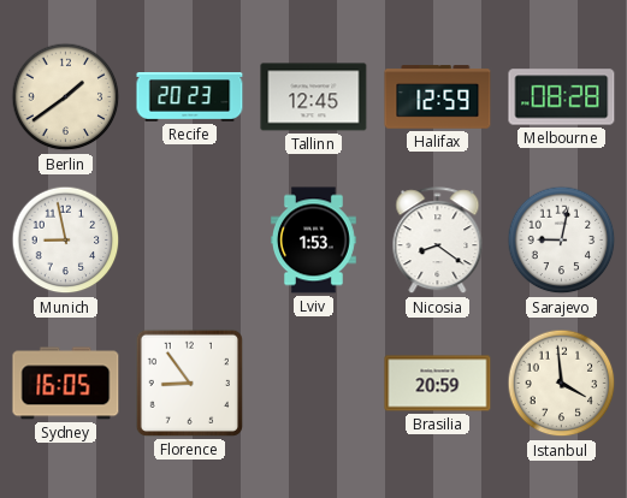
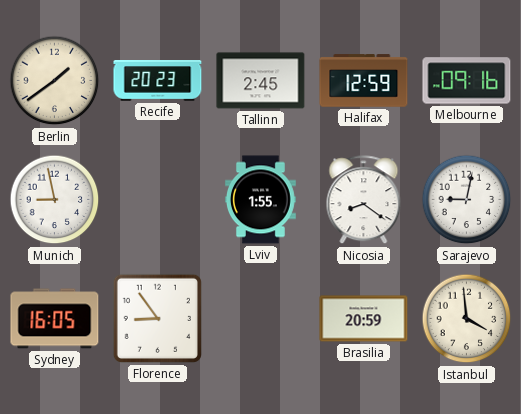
Tallinn: 12:45 -> 2:45 (261, 81)
Melbourne: 08:28 -> 09:16 (467, 81)
Lviv: 1:53 -> 1:55 (261, 200)
